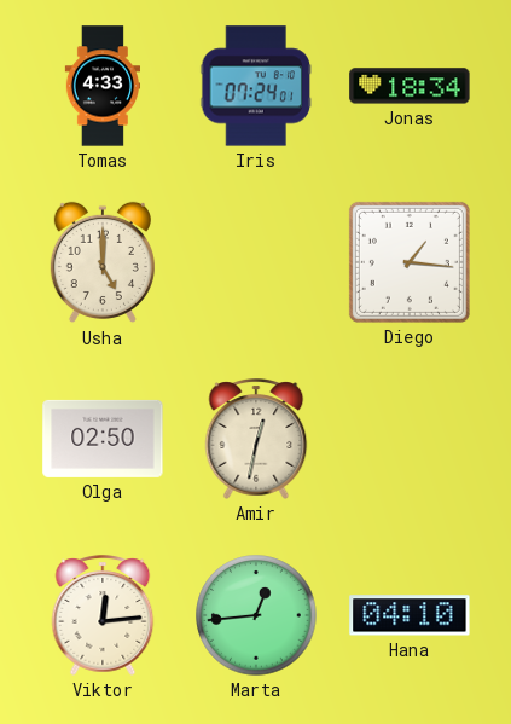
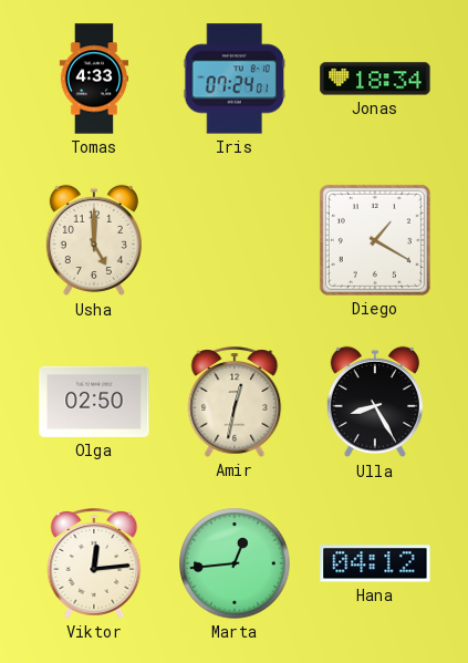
Diego: 1:16 -> 1:20 (375, 240)
Ulla: none -> 8:25 (375, 402)
Hana: 04:10 -> 04:12 (375, 563)
